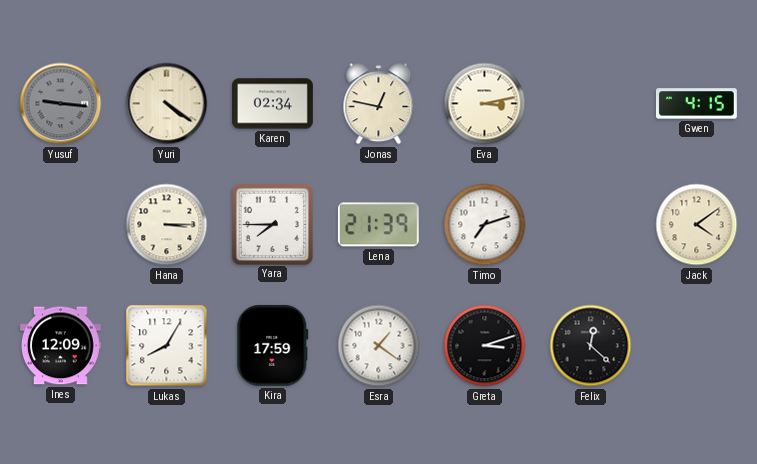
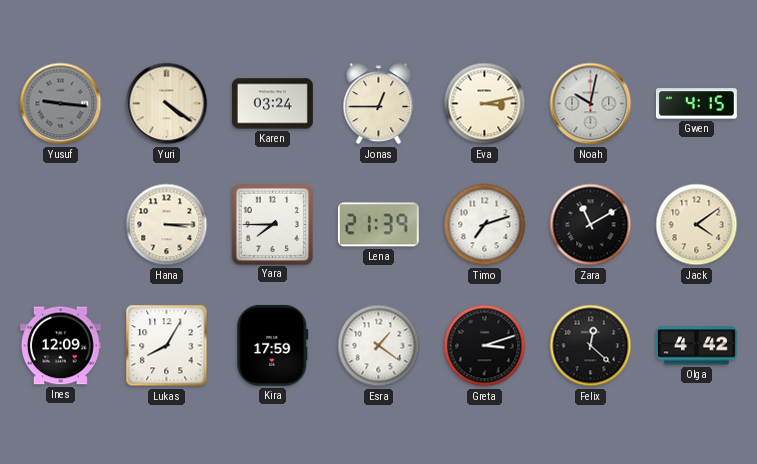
Karen: 02:34 -> 03:24 (272, 104)
Jonas: 12:47 -> 12:45 (379, 104)
Noah: none -> 10:02 (591, 104)
Zara: none -> 11:10 (591, 225)
Olga: none -> 4:42 (697, 346)
